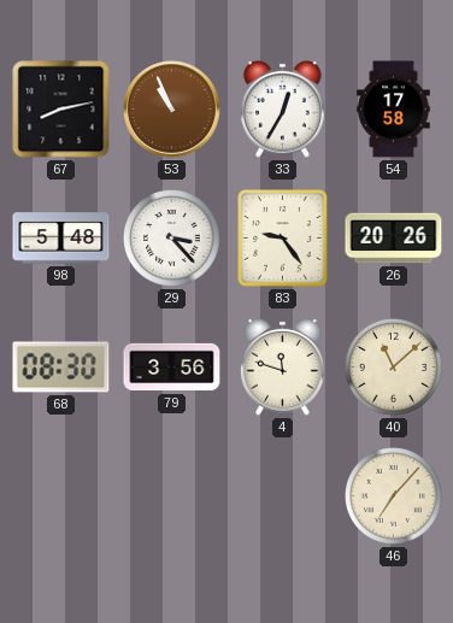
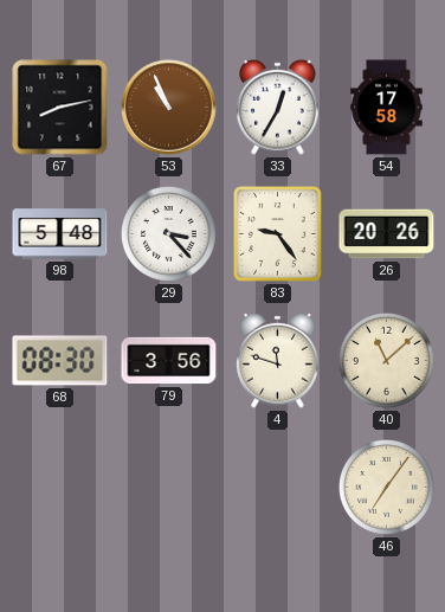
46: 7:07 -> 7:06 (387, 488)
